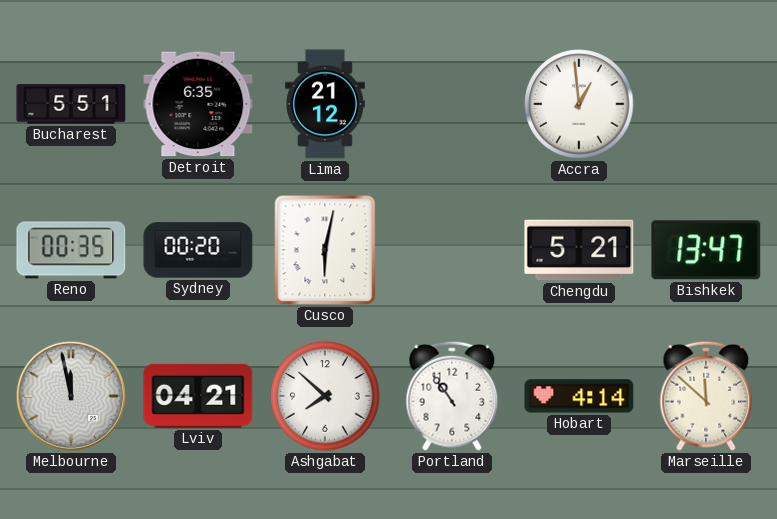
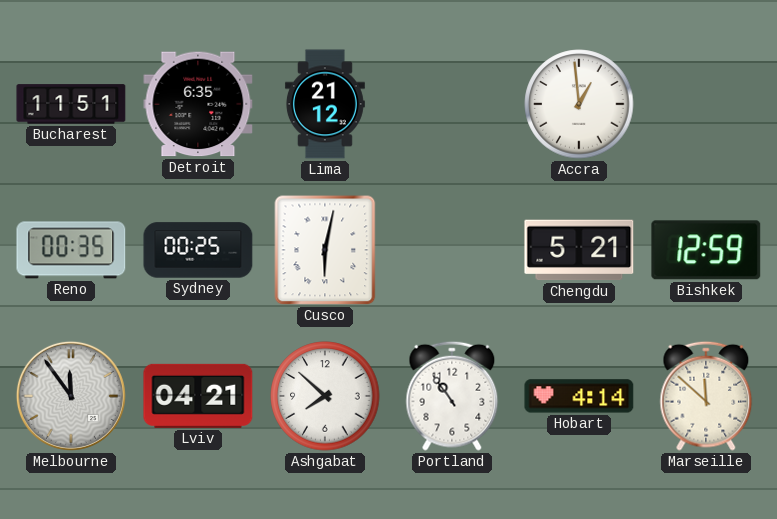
Bucharest: 5:51 -> 11:51 (71, 104)
Sydney: 00:20 -> 00:25 (198, 250)
Bishkek: 13:47 -> 12:59 (706, 250)
Melbourne: 11:58 -> 11:54 (71, 396)
